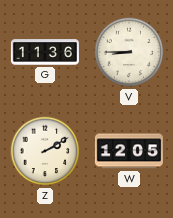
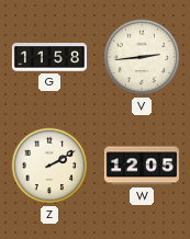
G: 11:36 -> 11:58 (49, 57)
V: 8:45 -> 2:44 (142, 57)
